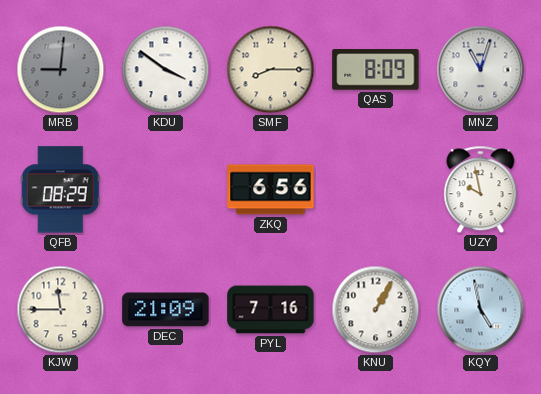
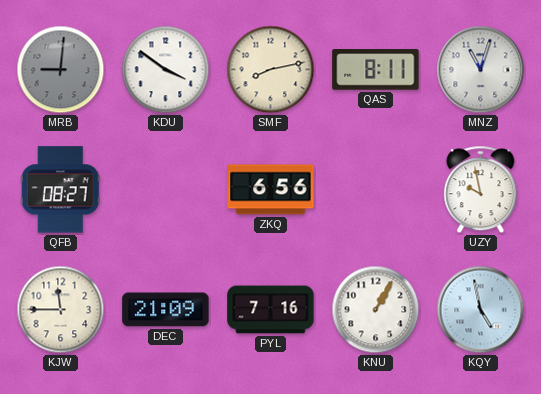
SMF: 8:15 -> 8:13 (271, 70)
QAS: 8:09 -> 8:11 (376, 70)
QFB: 08:29 -> 08:27 (60, 190)
